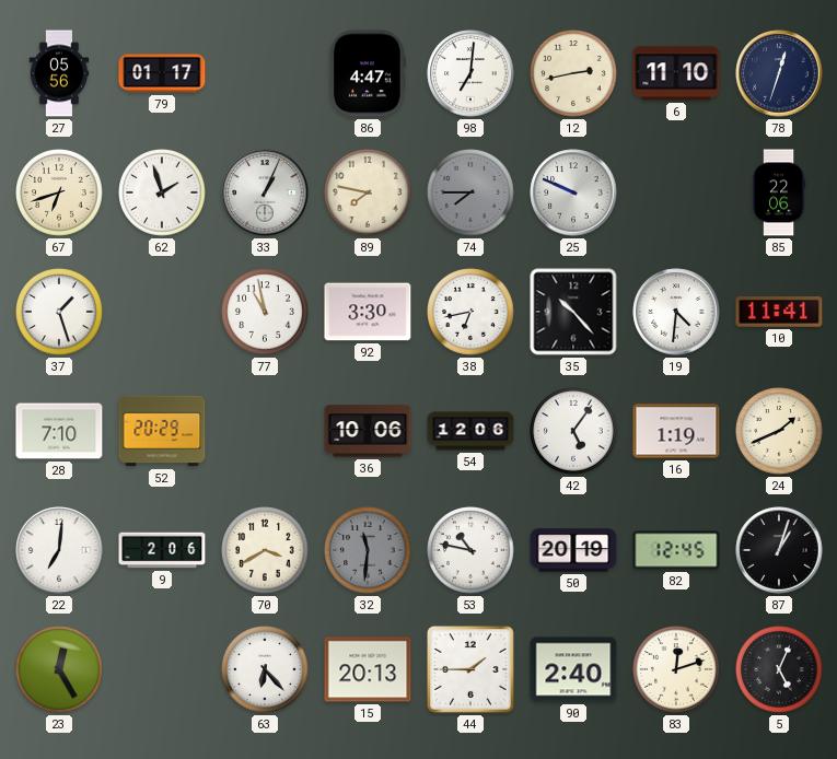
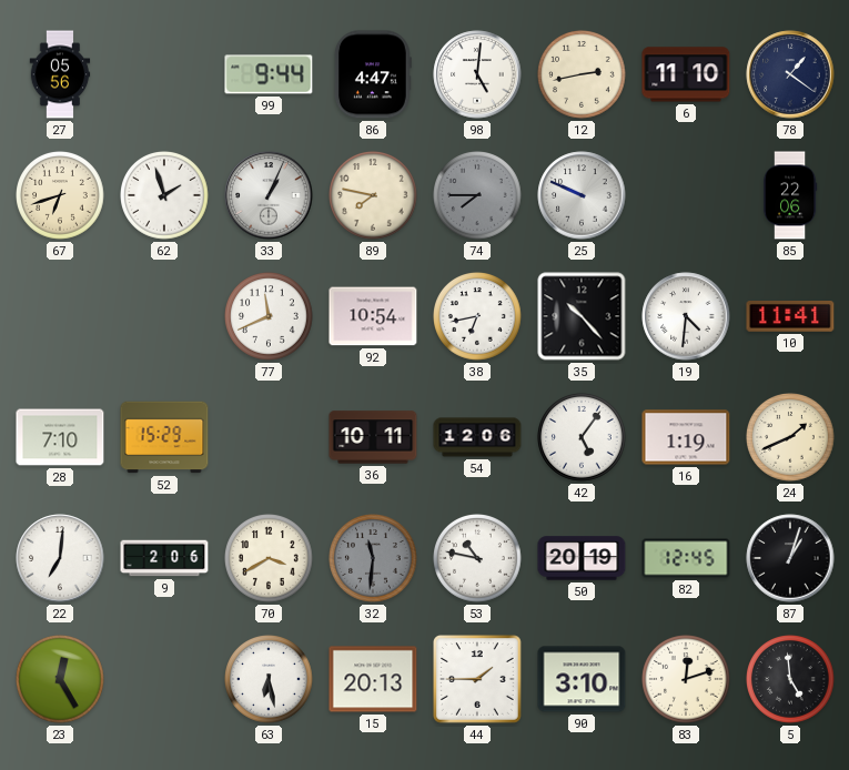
79: 01:17 -> none (162, 73)
99: none -> 9:44 (269, 74)
98: 7:01 -> 5:01 (477, 74)
78: 12:33 -> 1:21 (790, 74)
37: 1:27 -> none (59, 312)
77: 10:58 -> 11:41 (269, 316)
92: 3:30 -> 10:54 (373, 316)
52: 20:29 -> 15:29 (164, 437)
36: 10:06 -> 10:11 (373, 437)
63: 6:23 -> 6:28 (269, 679)
90: 2:40 -> 3:10 (582, 679)
5: 5:04 -> 4:59 (790, 679)
